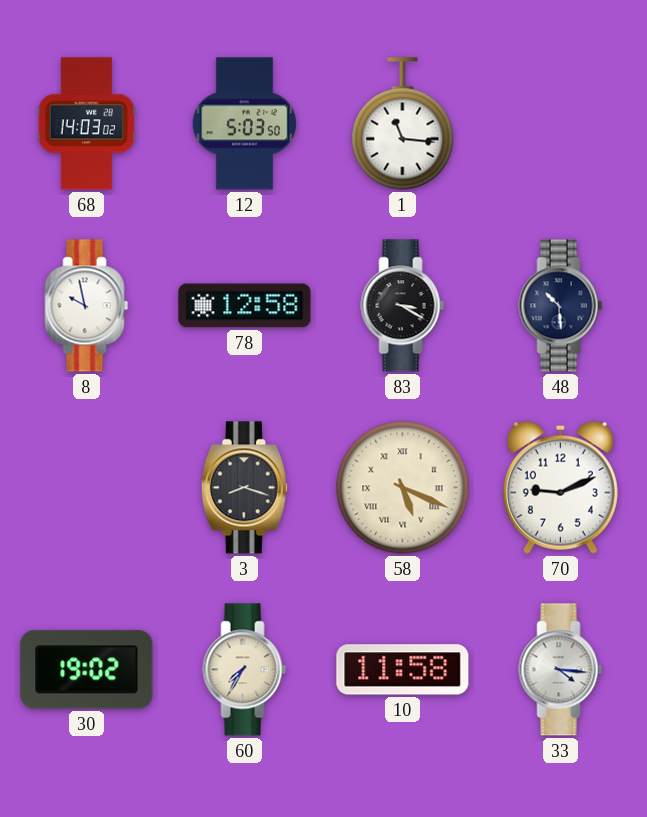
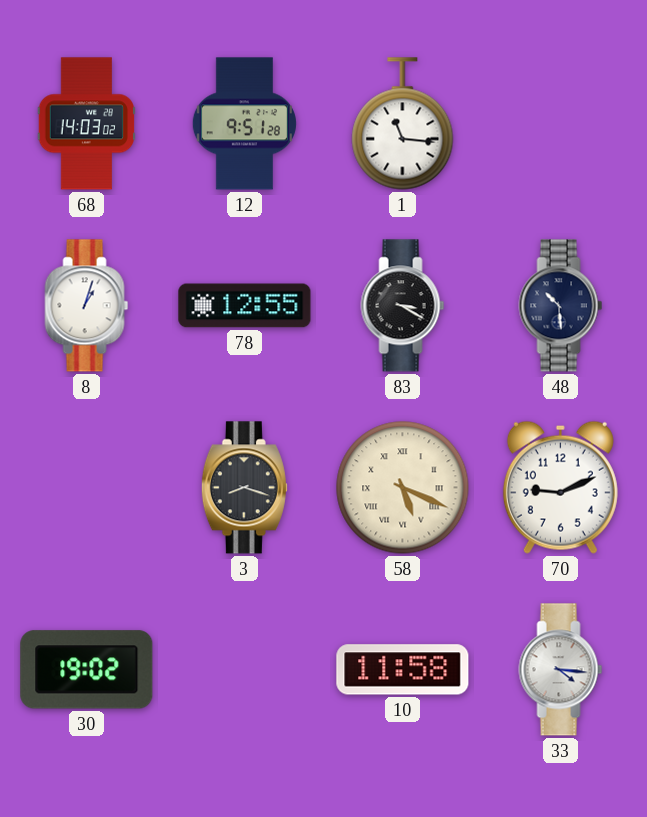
12: 5:03 -> 9:51 (244, 124)
8: 9:58 -> 1:03 (87, 306)
78: 12:58 -> 12:55 (245, 306)
60: 7:35 -> none (245, 670)
